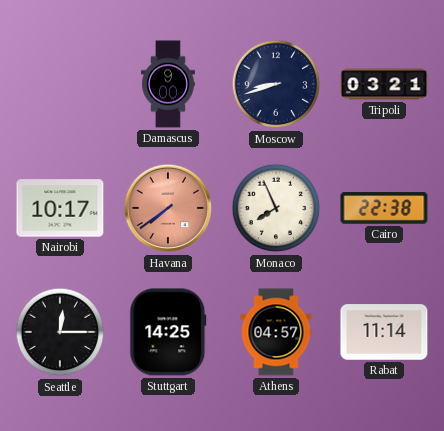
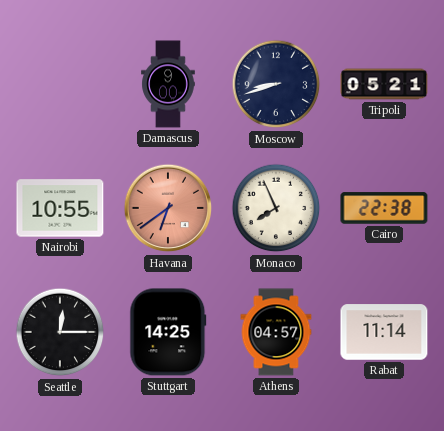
Tripoli: 03:21 -> 05:21 (384, 84)
Nairobi: 10:17 -> 10:55 (60, 208)
Havana: 7:39 -> 6:39 (168, 208)
